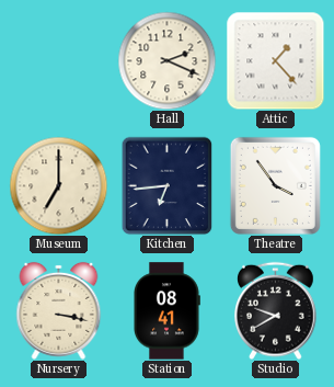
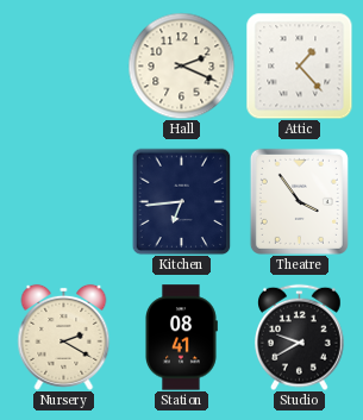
Museum: 7:00 -> none (58, 185)
Nursery: 3:17 -> 2:20 (64, 337)
